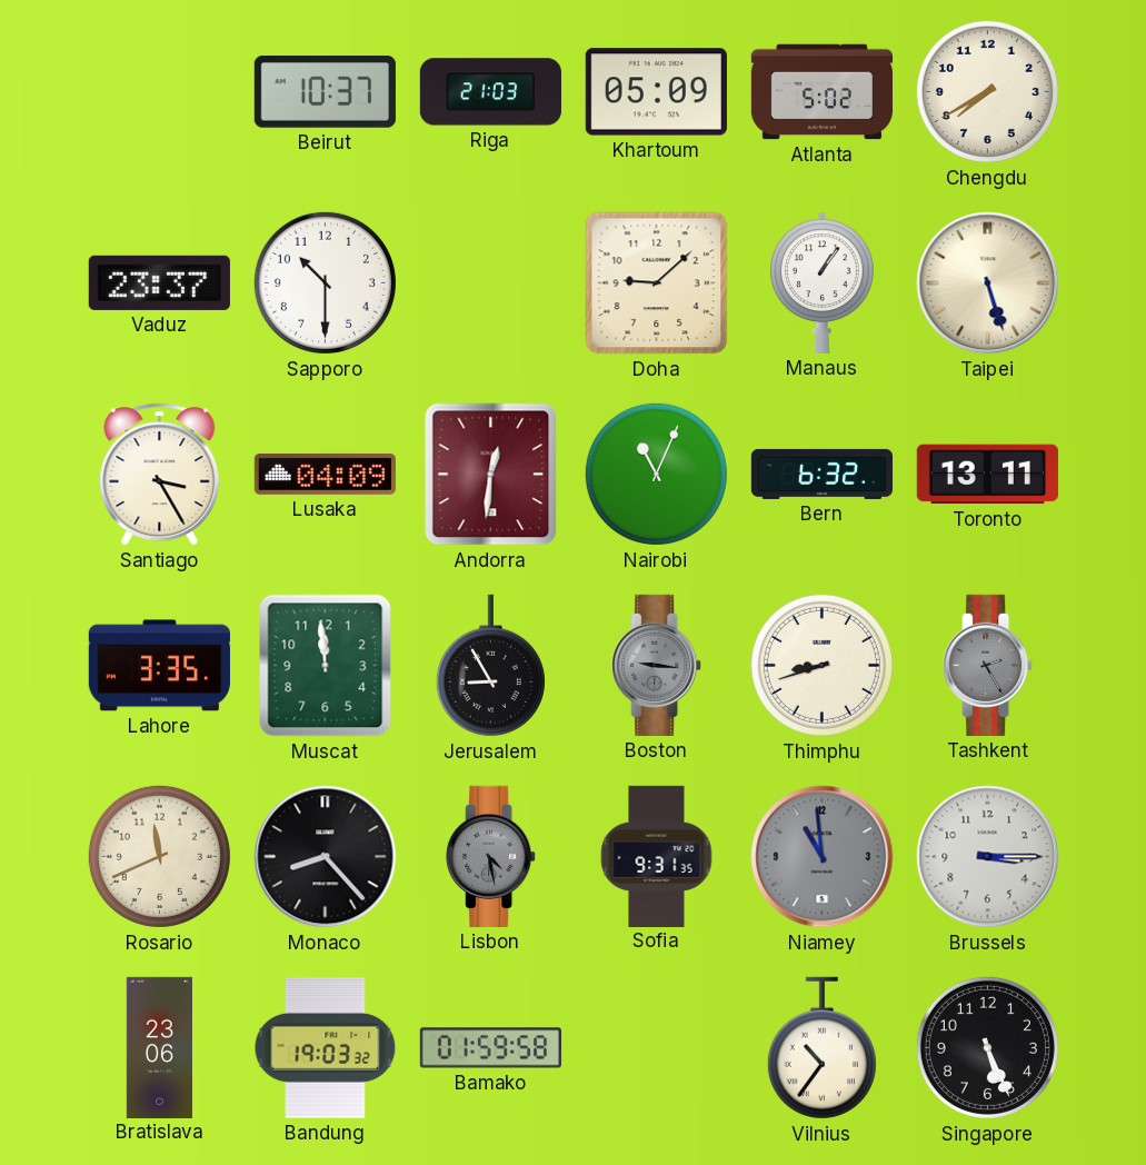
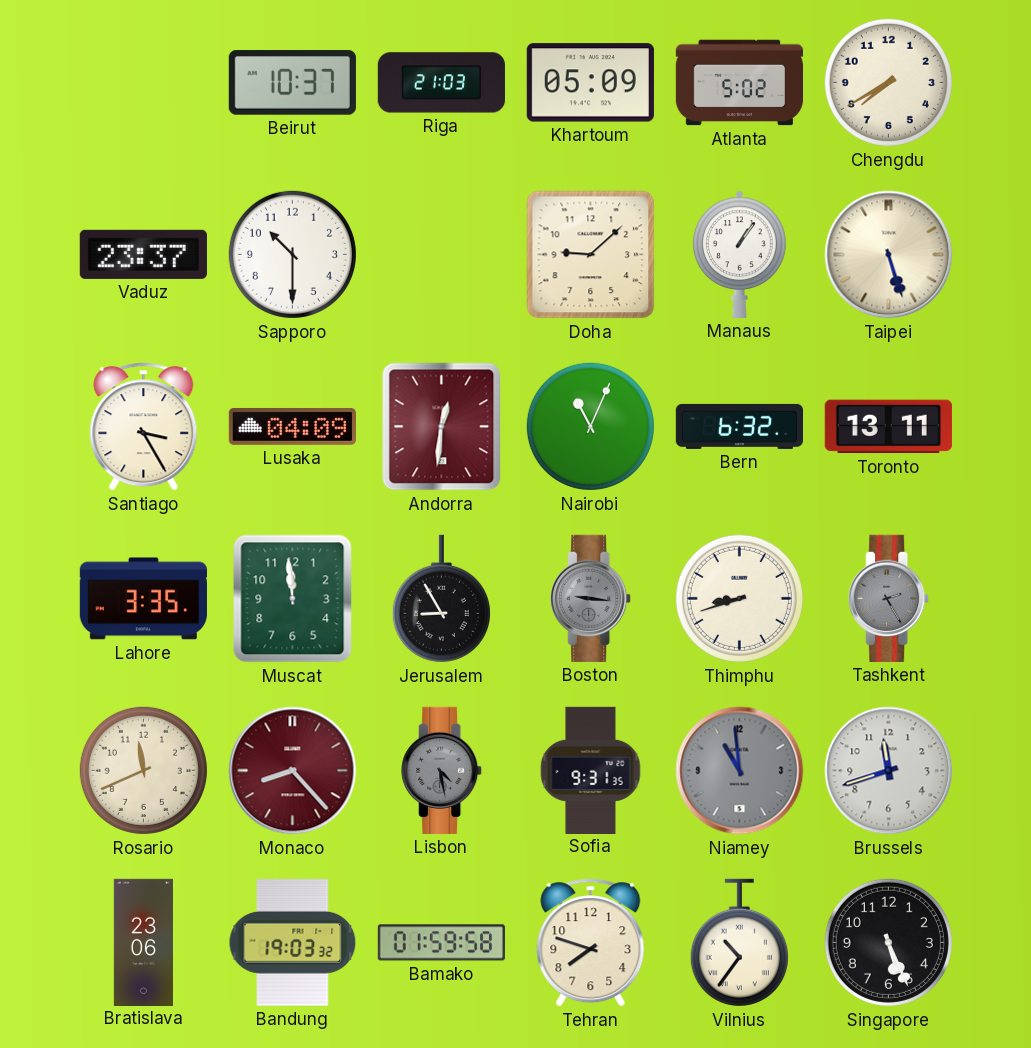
Monaco dial: black -> burgundy (293, 771)
Brussels: 3:15 -> 11:42 (889, 771)
Tehran: none -> 7:48 (591, 943)
